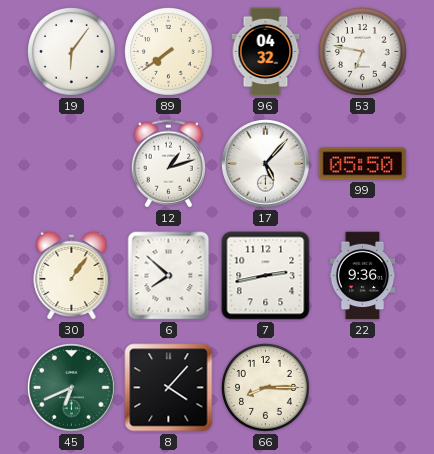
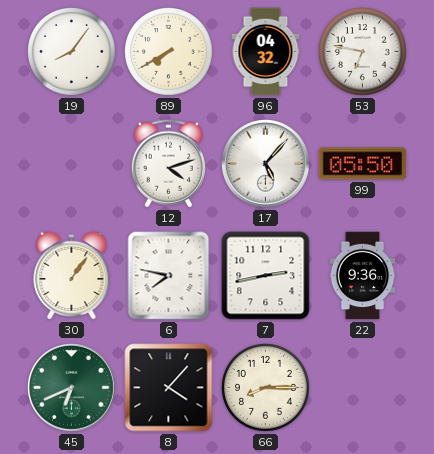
19: 6:06 -> 8:06 (72, 52)
89: 7:39 -> 7:40 (169, 52)
12: 1:12 -> 4:12 (168, 164)
6: 7:52 -> 7:47 (169, 276)
